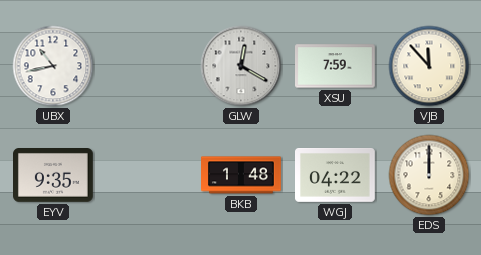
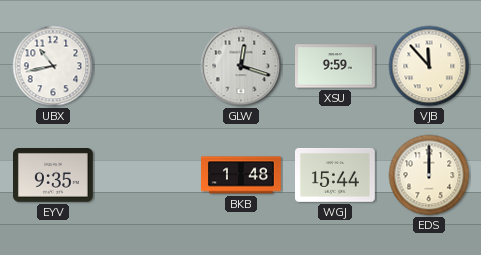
GLW: 12:20 -> 12:18 (241, 66)
XSU: 7:59 -> 9:59 (336, 66)
WGJ: 04:22 -> 15:44 (336, 176)
